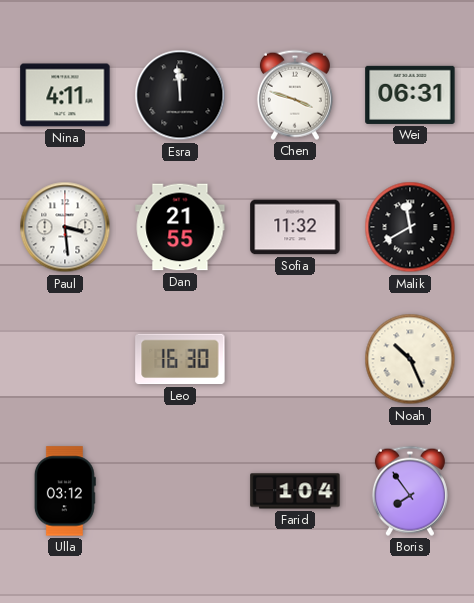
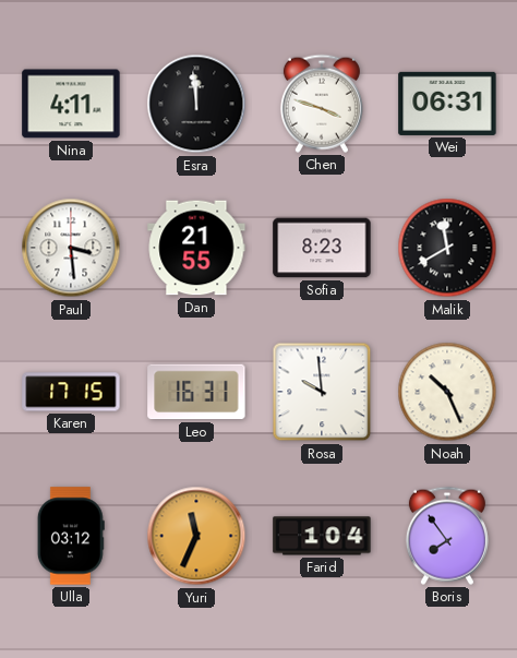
Sofia: 11:32 -> 8:23 (322, 248)
Karen: none -> 17:15 (71, 392)
Leo: 16:30 -> 16:31 (196, 392)
Rosa: none -> 9:59 (322, 392)
Yuri: none -> 11:34 (196, 536)
